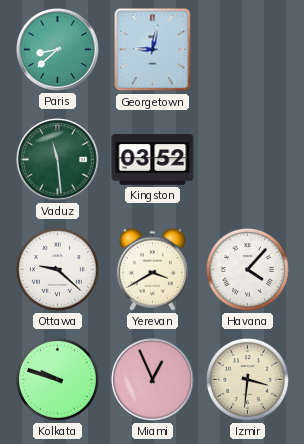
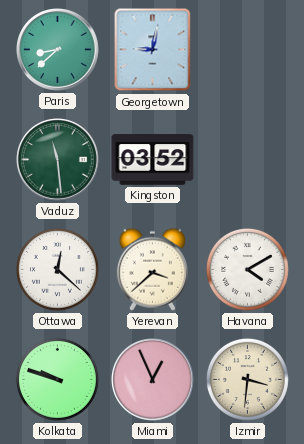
Ottawa: 9:22 -> 12:22 (57, 269)
Yerevan: 3:40 -> 3:38 (152, 269)
Havana: 4:07 -> 4:10 (247, 269)
